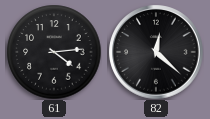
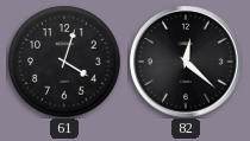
61: 4:14 -> 4:03 (64, 62)
